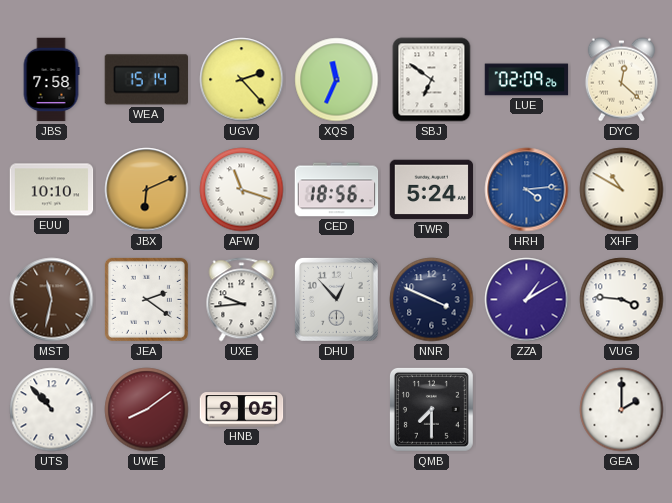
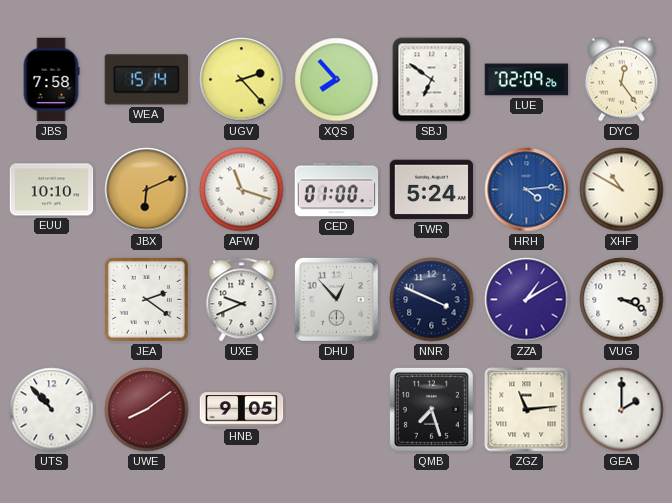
XQS: 11:34 -> 7:53 (337, 80)
DYC: 12:22 -> 12:24 (621, 80)
CED: 18:56 -> 01:00 (337, 190)
MST: 11:32 -> none (52, 300)
UXE: 9:44 -> 9:41 (242, 300)
VUG: 3:46 -> 3:19 (622, 300)
QMB: 7:30 -> 7:27 (431, 409)
ZGZ: none -> 11:14 (527, 410)
